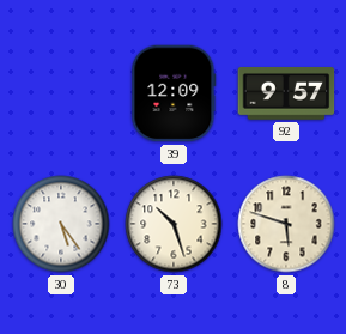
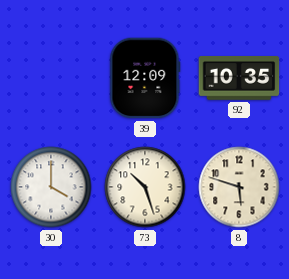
92: 9:57 -> 10:35 (239, 79)
30: 5:24 -> 4:00 (51, 187)
